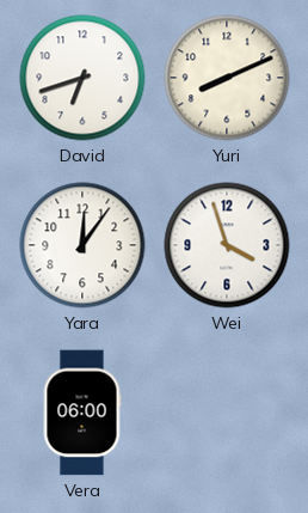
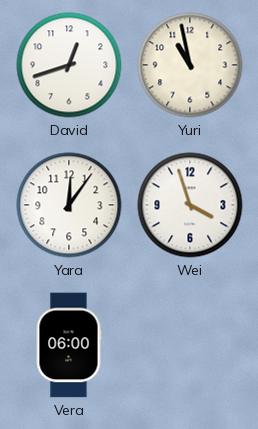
David: 6:42 -> 12:42 (69, 65)
Yuri: 8:11 -> 10:58 (190, 65)
